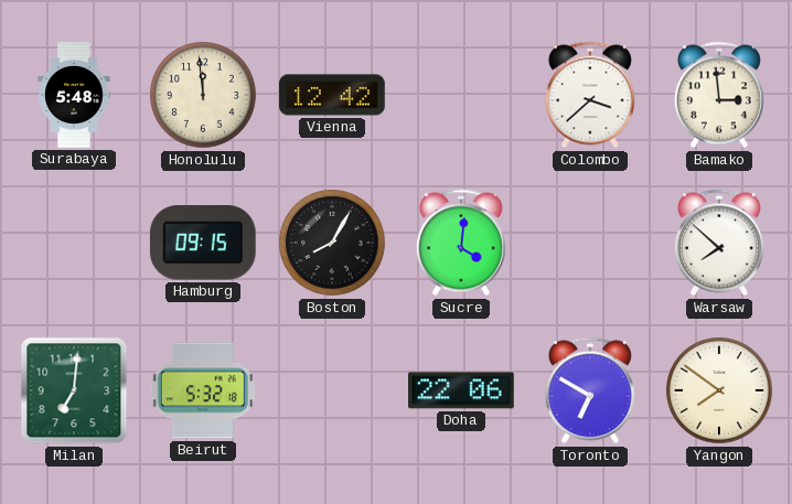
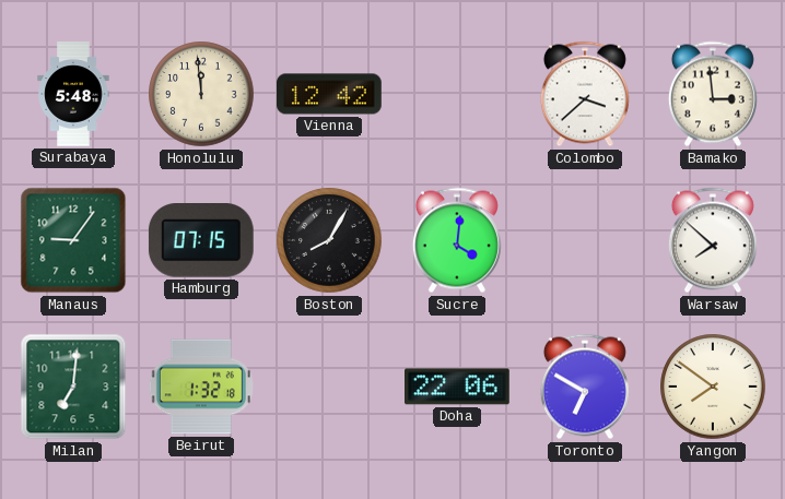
Manaus: none -> 9:06 (73, 240)
Hamburg: 09:15 -> 07:15 (201, 241)
Beirut: 5:32 -> 1:32 (201, 387)
